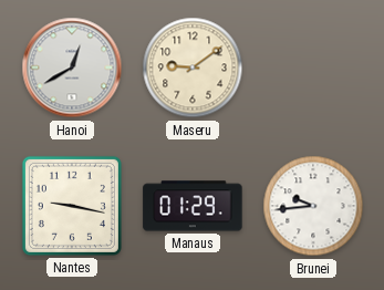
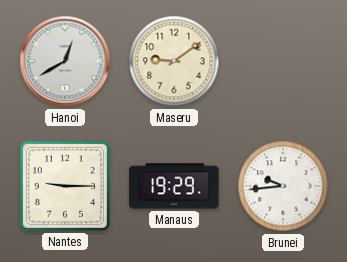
Nantes: 9:17 -> 9:15 (65, 186)
Manaus: 01:29 -> 19:29 (174, 186)
